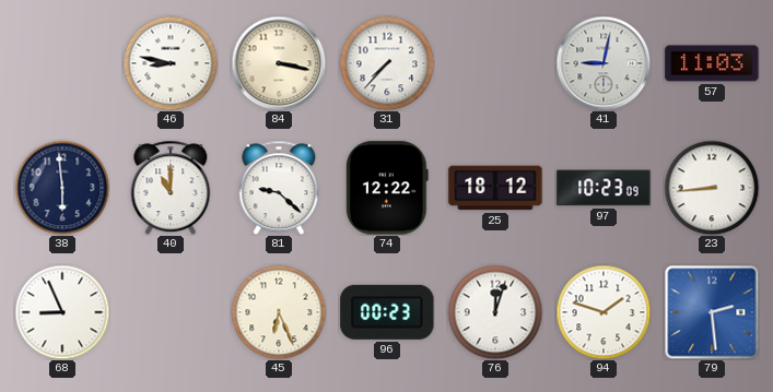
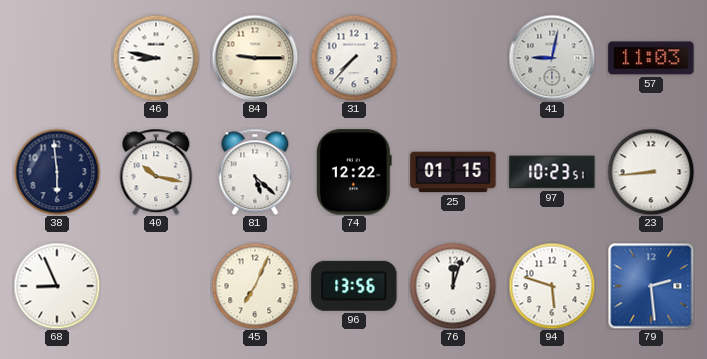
84: 3:17 -> 9:15 (255, 58)
40: 11:00 -> 10:17 (156, 172)
81: 9:22 -> 5:22 (255, 172)
25: 18:12 -> 01:15 (453, 172)
97: 10:23:09 -> 10:23:51 (552, 172)
45: 6:26 -> 7:04 (255, 286)
96: 00:23 -> 13:56 (354, 286)
94: 1:48 -> 5:48 (552, 286)
